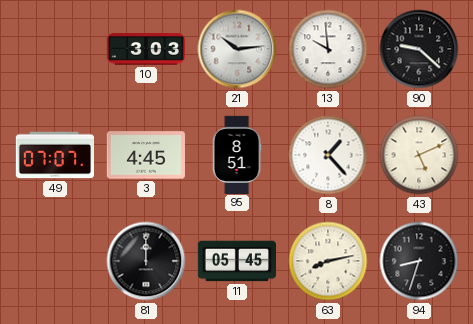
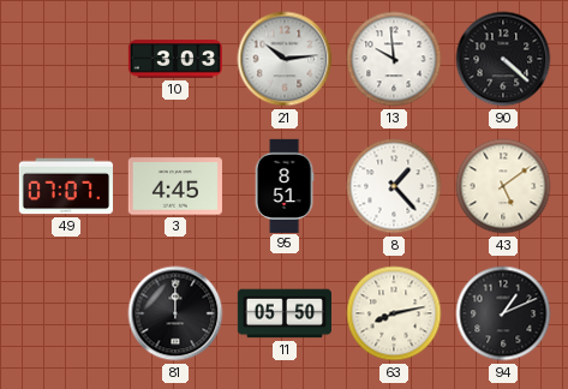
90: 9:22 -> 4:22 (503, 59)
43: 5:11 -> 5:09 (503, 186)
11: 05:45 -> 05:50 (283, 313)
94: 8:33 -> 1:11 (503, 313)
